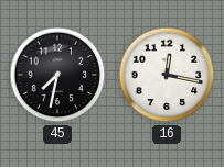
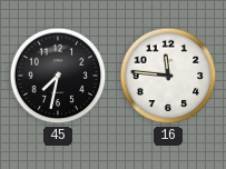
16: 12:17 -> 11:46 (168, 76)
